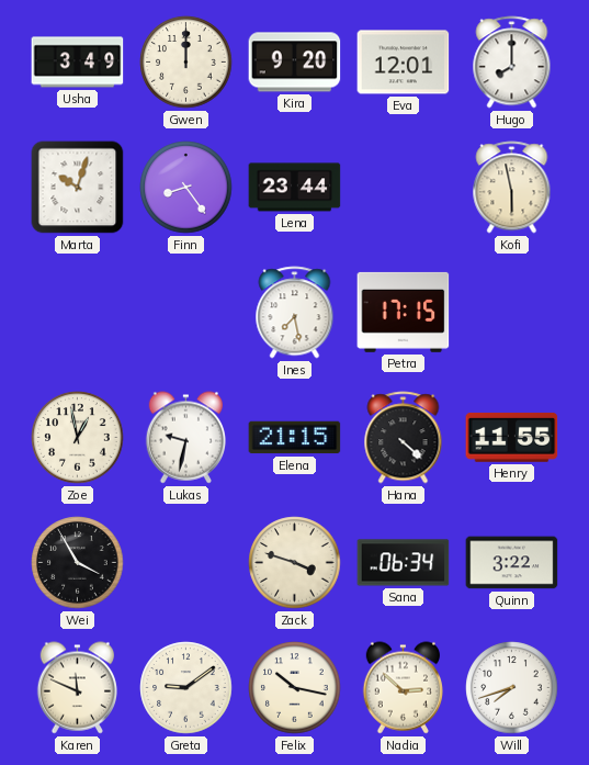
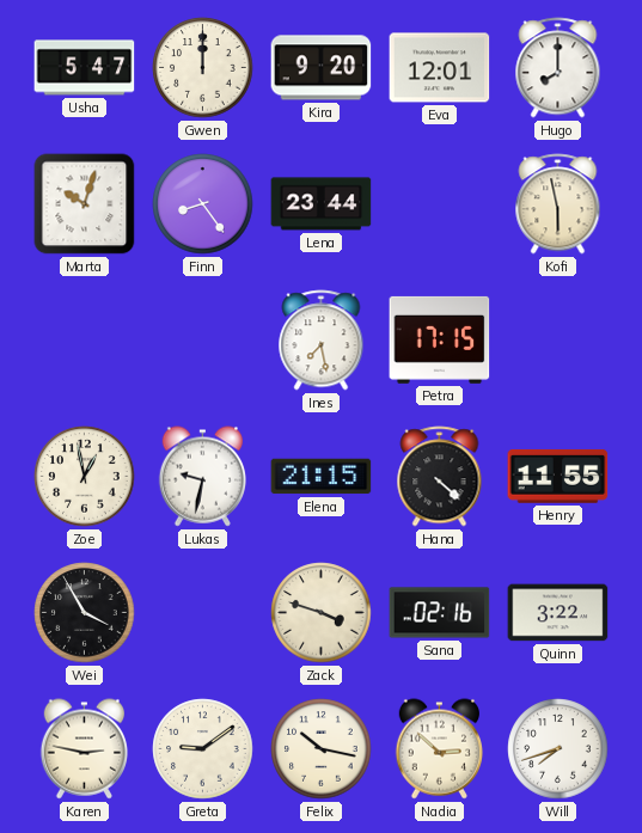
Usha: 3:49 -> 5:47 (85, 68)
Sana: 06:34 -> 02:16 (440, 613)
Karen: 11:49 -> 2:47 (84, 749)
